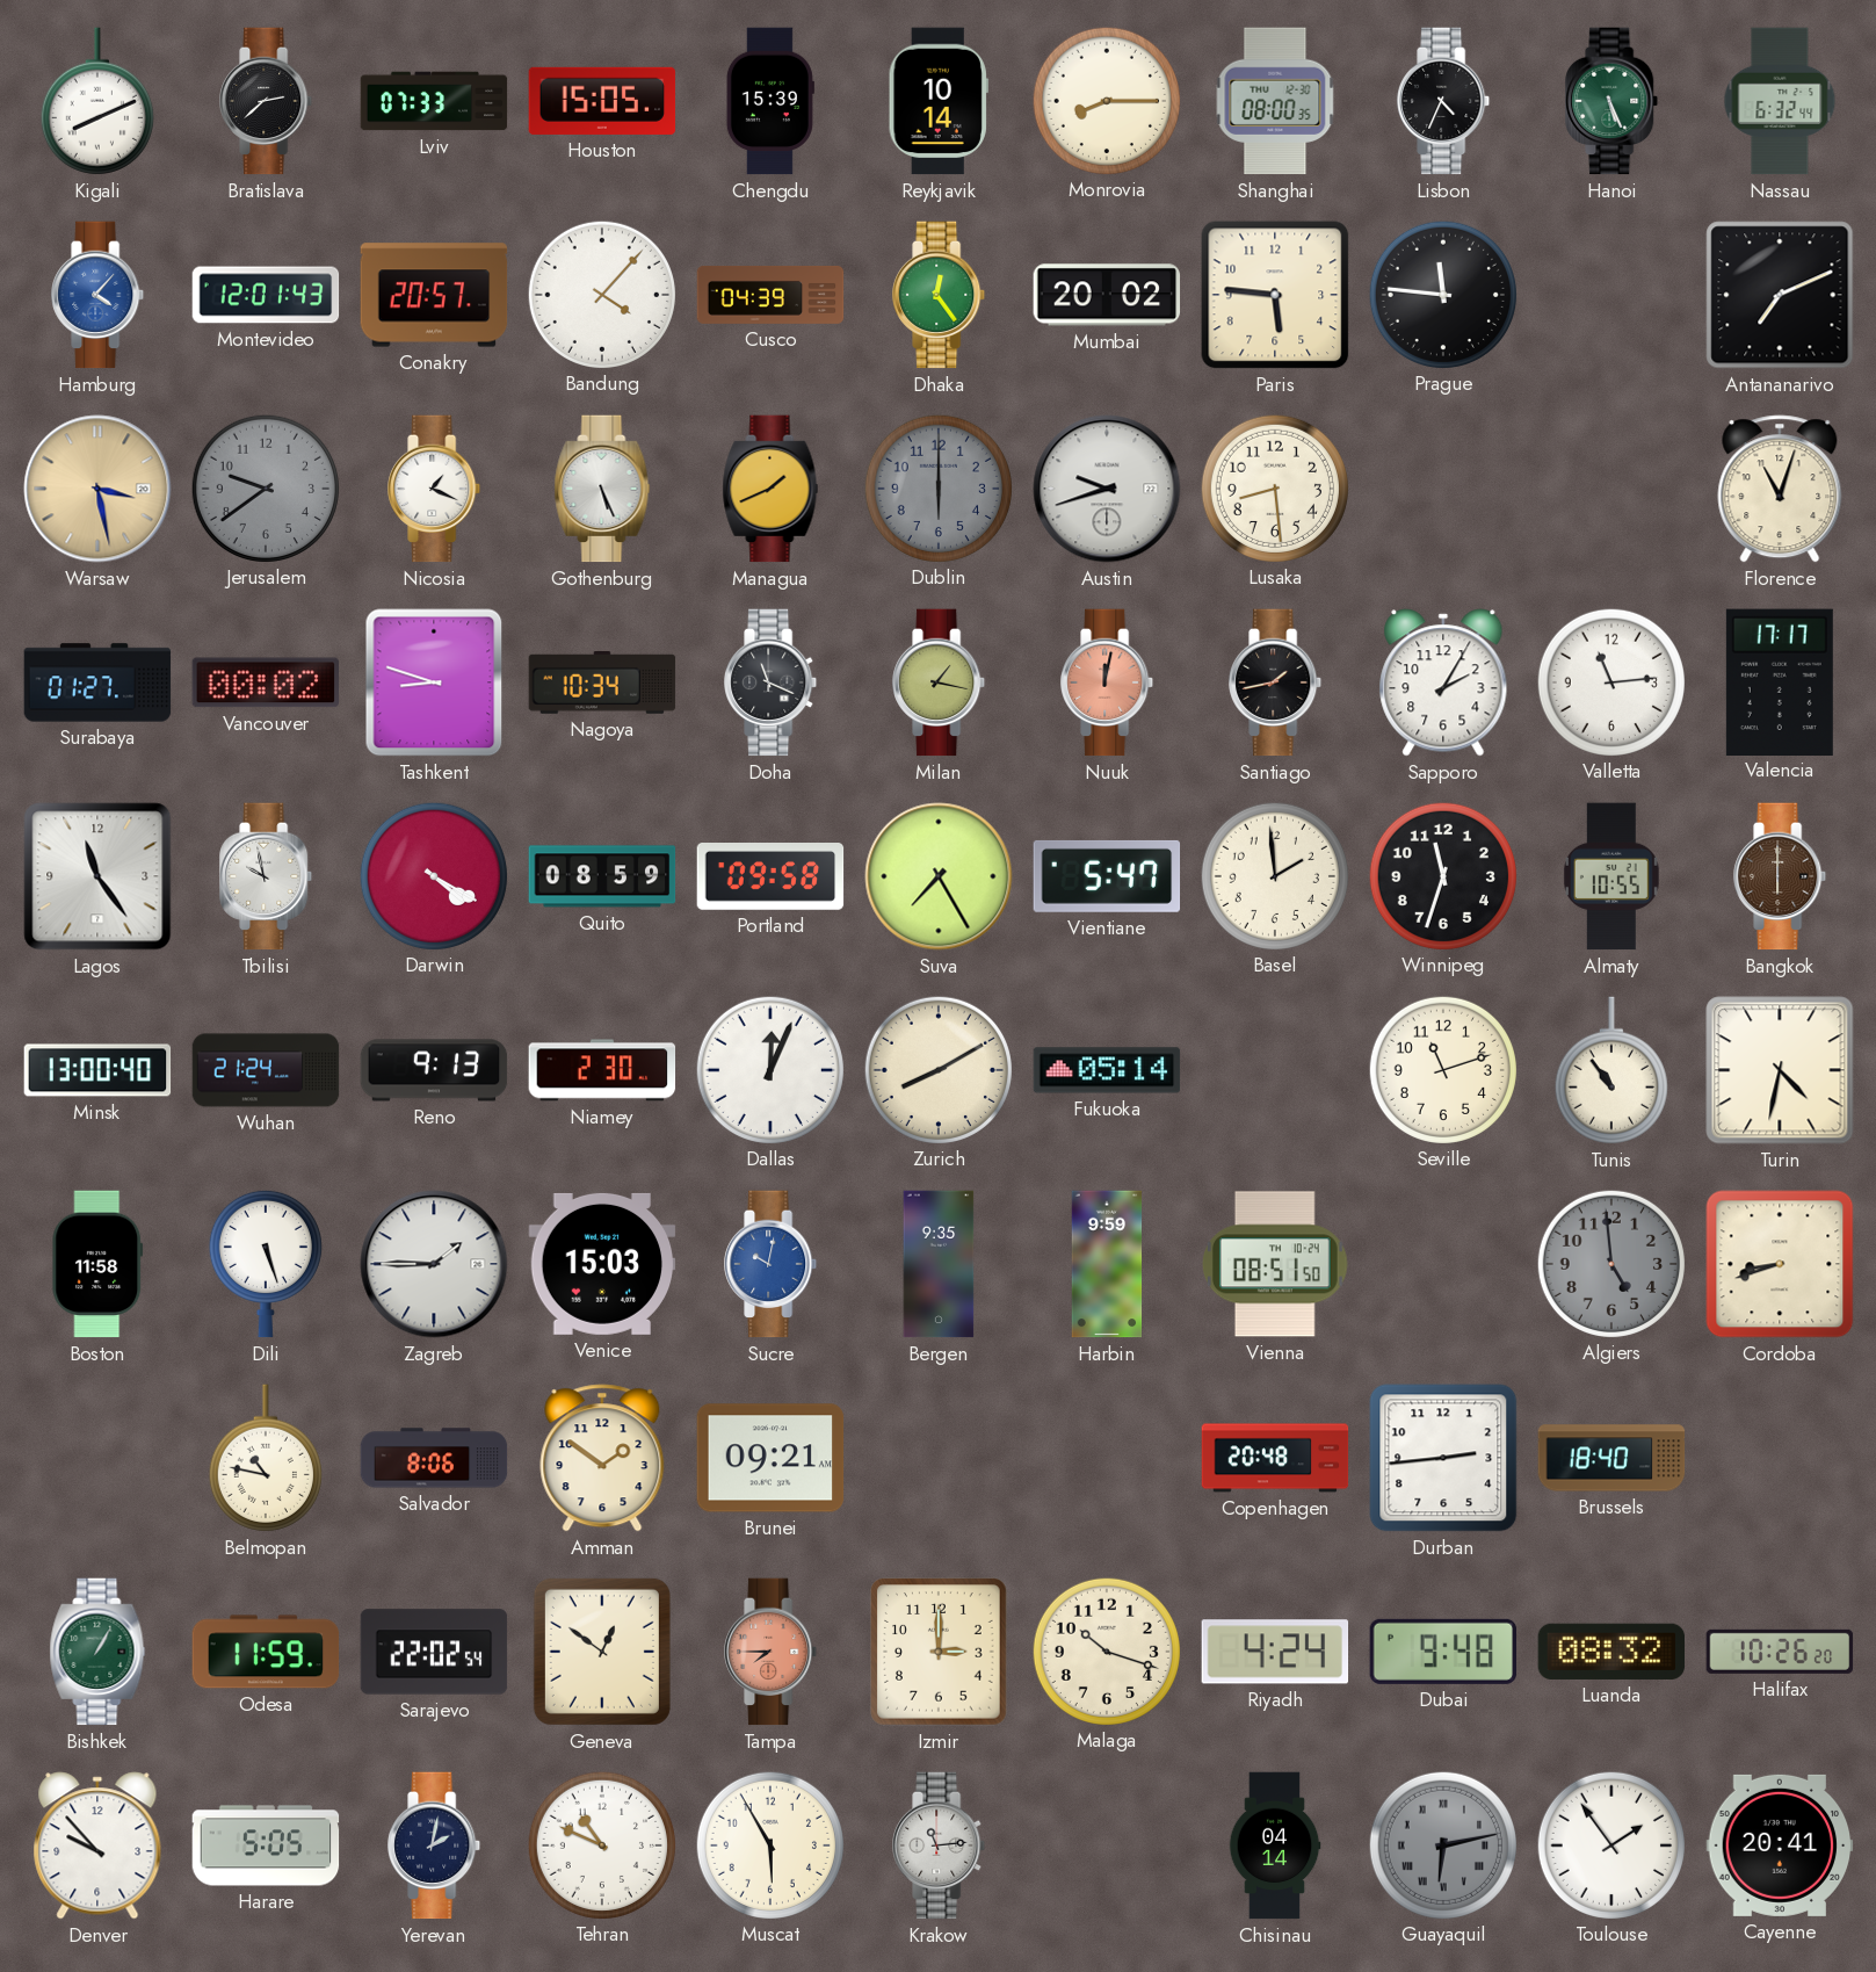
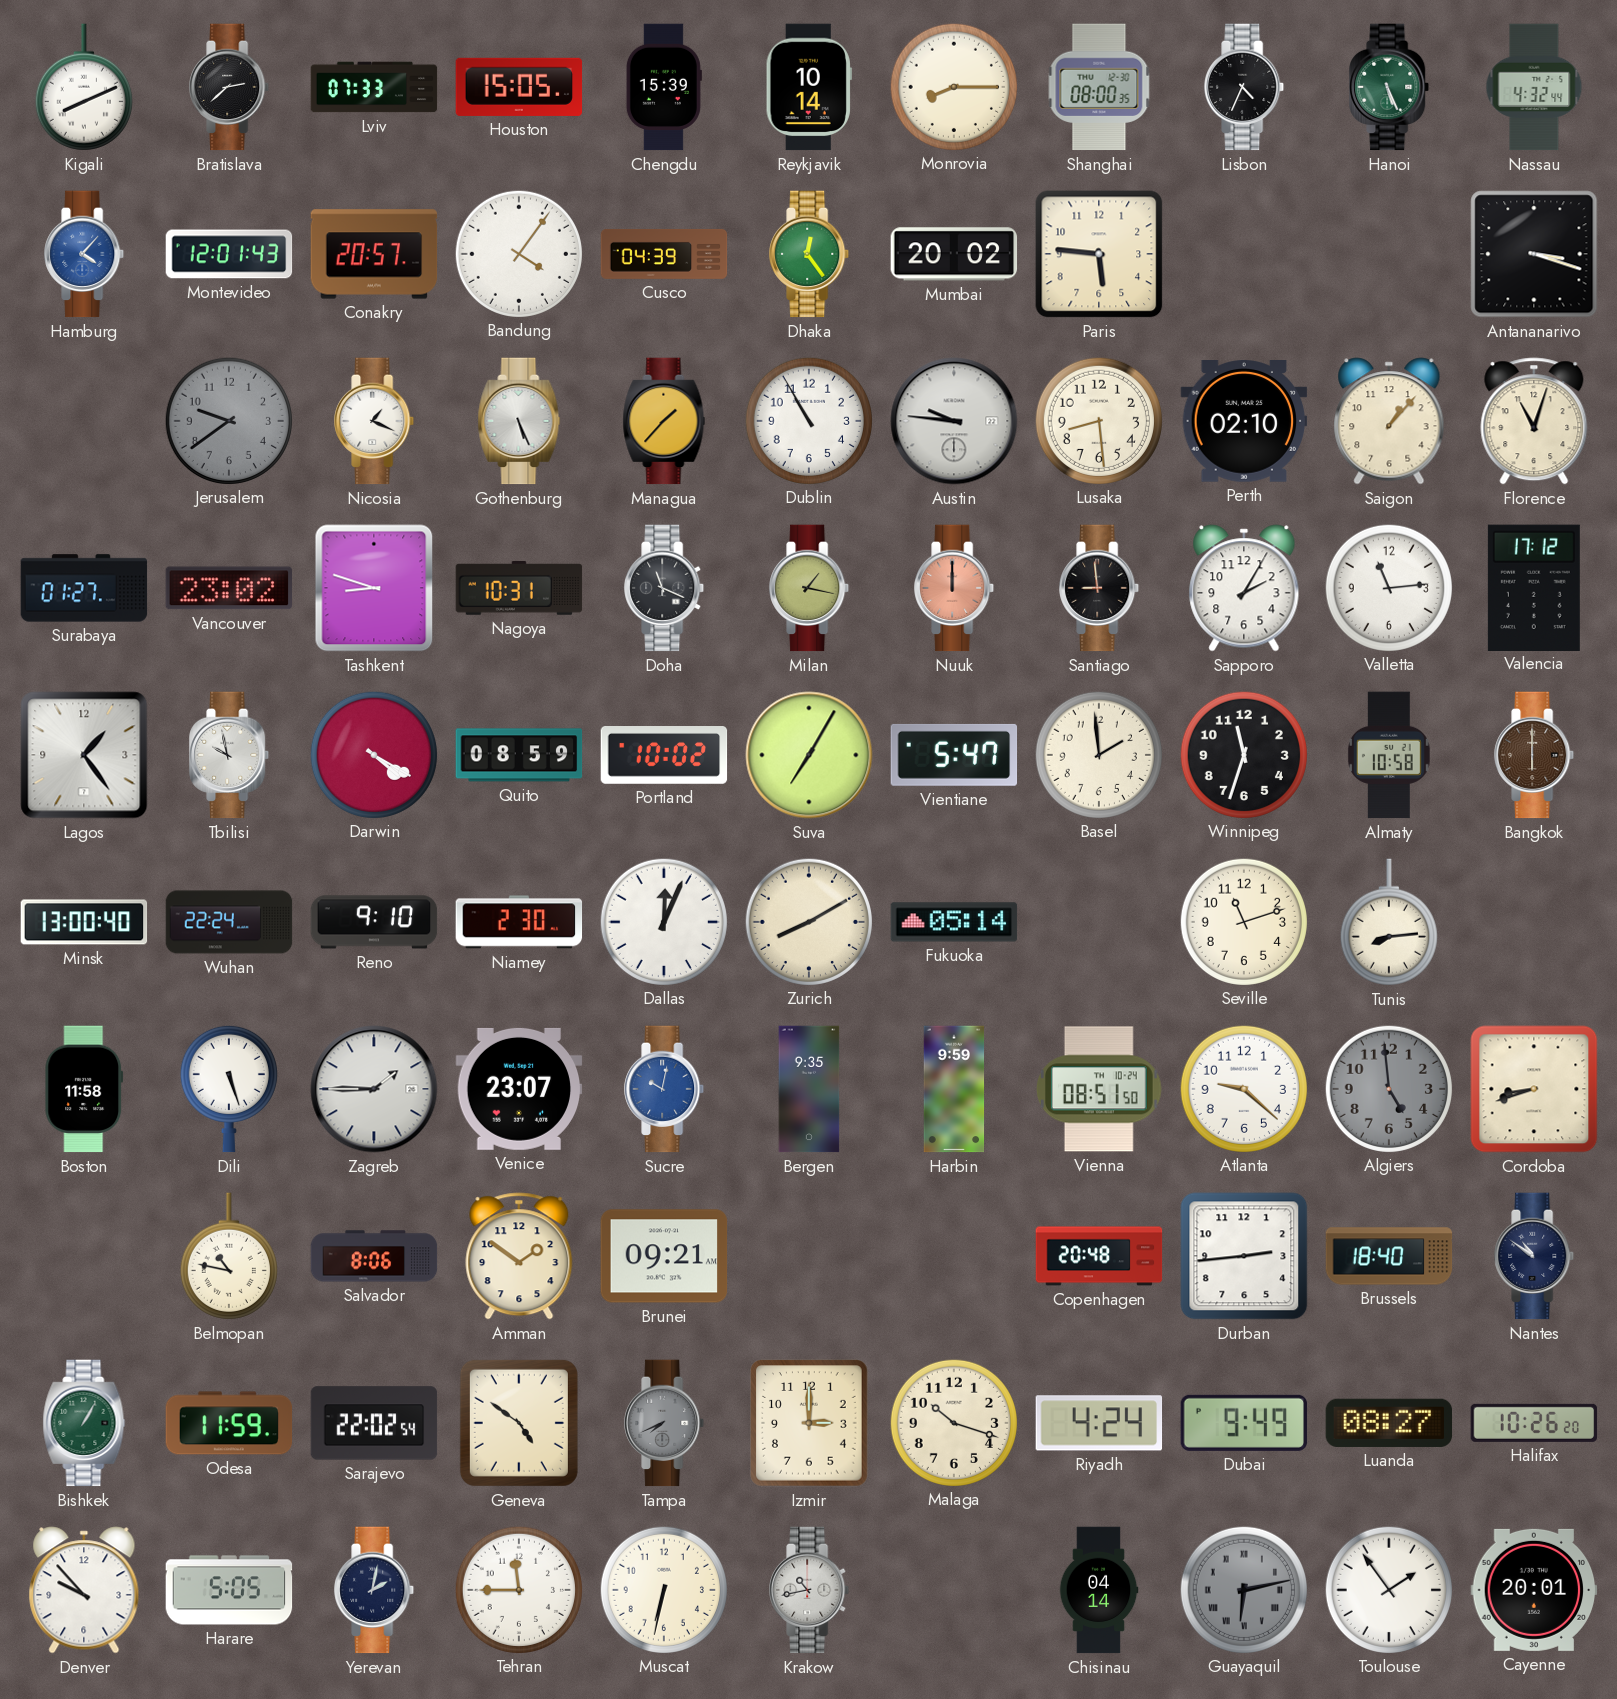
Nassau: 6:32 -> 4:32 (1534, 87)
Bandung: 4:07 -> 4:06 (518, 253)
Prague: 11:46 -> none (1442, 294)
Antananarivo: 7:11 -> 3:18 (1534, 254)
Warsaw: 3:28 -> none (97, 489)
Managua: 1:41 -> 1:37 (664, 421)
Dublin: 6:00 -> 10:55 (808, 420)
Dublin dial: grey -> white (808, 420)
Austin: 9:42 -> 9:46 (954, 421)
Perth: none -> 02:10 (1244, 422)
Saigon: none -> 1:07 (1389, 421)
Vancouver: 00:02 -> 23:02 (228, 588)
Nagoya: 10:34 -> 10:31 (519, 589)
Nuuk: 12:02 -> 12:00 (955, 588)
Santiago: 1:43 -> 8:59 (1100, 588)
Valencia: 17:17 -> 17:12 (1534, 587)
Lagos: 11:24 -> 1:24 (84, 755)
Portland: 09:58 -> 10:02 (664, 756)
Suva: 7:25 -> 7:05 (809, 755)
Almaty: 10:55 -> 10:58 (1389, 755)
Wuhan: 21:24 -> 22:24 (229, 922)
Reno: 9:13 -> 9:10 (374, 922)
Tunis: 10:54 -> 8:14 (1389, 922)
Turin: 4:32 -> none (1780, 1070)
Venice: 15:03 -> 23:07 (519, 1089)
Atlanta: none -> 9:22 (1243, 1088)
Nantes: none -> 10:51 (1535, 1256)
Geneva: 12:51 -> 4:51 (519, 1423)
Tampa: 7:45 -> 7:41 (665, 1423)
Tampa dial: salmon -> grey (665, 1423)
Dubai: 9:48 -> 9:49 (1244, 1423)
Luanda: 08:32 -> 08:27 (1389, 1423)
Tehran: 10:49 -> 11:45 (518, 1589)
Muscat: 5:55 -> 6:32 (663, 1589)
Krakow: 11:14 -> 10:43 (810, 1590)
Cayenne: 20:41 -> 20:01 (1534, 1590)
